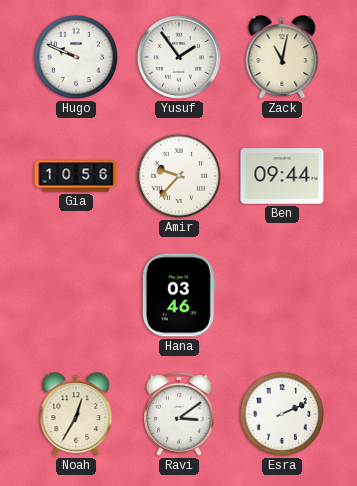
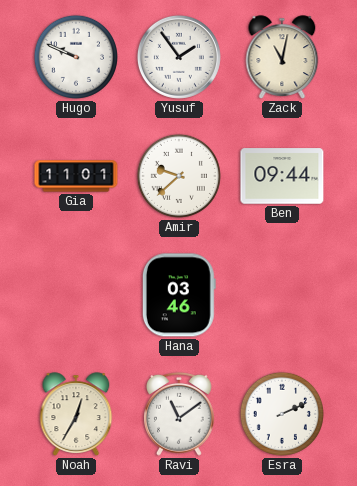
Gia: 10:56 -> 11:01 (76, 176)
Amir: 9:37 -> 9:38 (179, 176)
Ravi: 3:09 -> 11:09 (180, 414)
